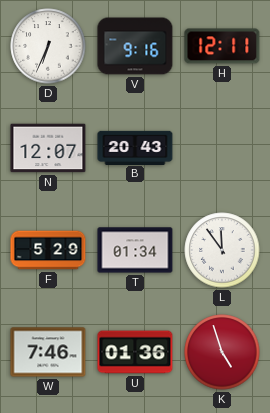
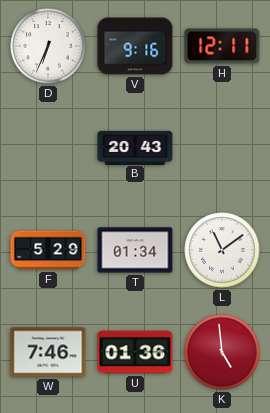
N: 12:07 -> none (48, 148)
L: 11:54 -> 11:09 (222, 250)
K: 4:57 -> 4:59 (222, 352)
